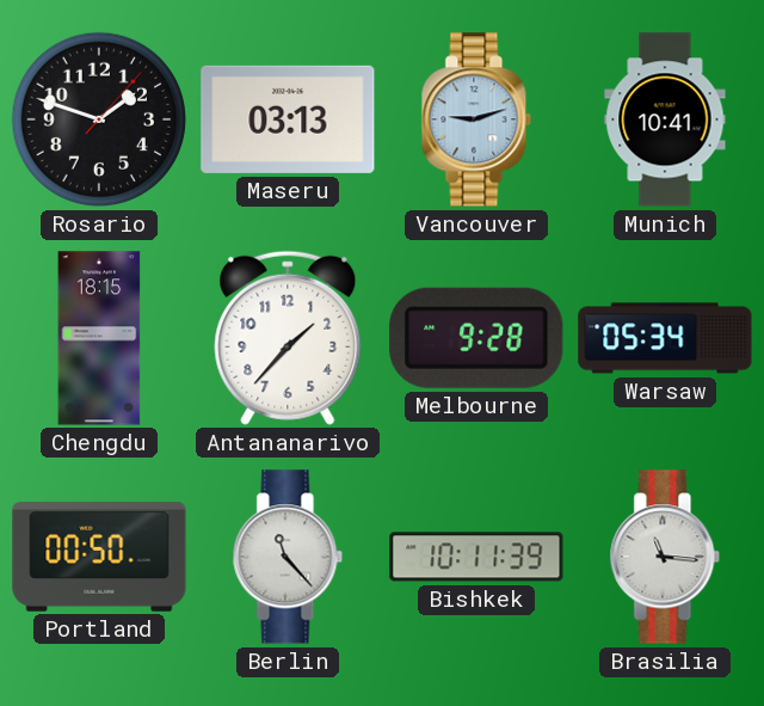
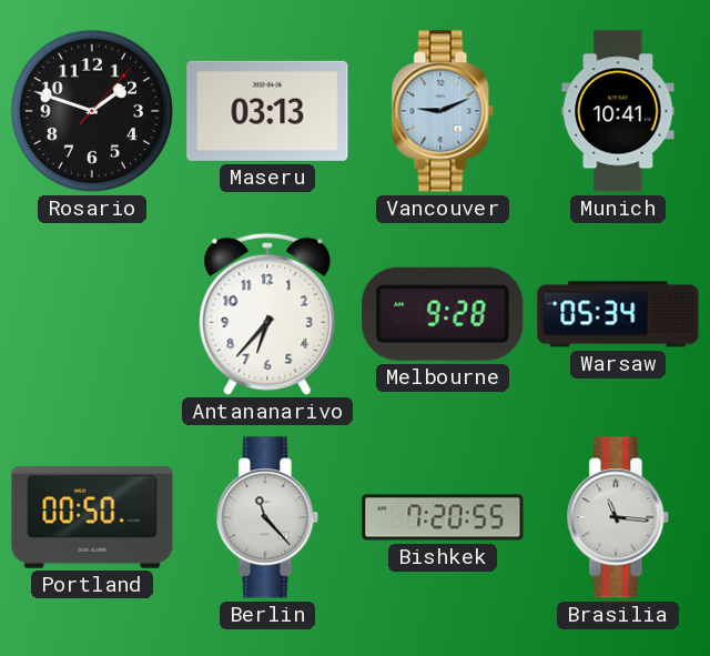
Vancouver: 9:12 -> 9:11 (443, 111)
Chengdu: 18:15 -> none (99, 338)
Antananarivo: 1:37 -> 6:37 (267, 314)
Bishkek: 10:11 -> 7:20 (443, 517)
